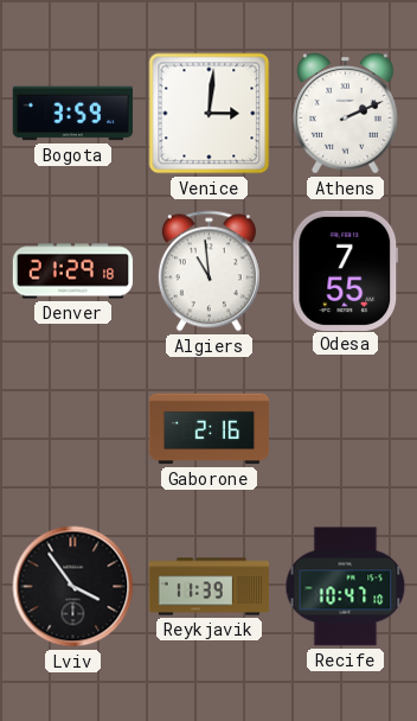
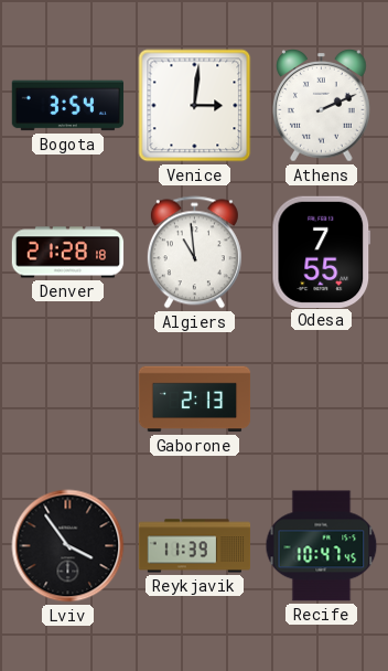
Bogota: 3:59 -> 3:54 (68, 106)
Denver: 21:29 -> 21:28 (68, 253)
Gaborone: 2:16 -> 2:13 (195, 400)
Recife: 10:47:10 -> 10:47:45 (322, 546)
